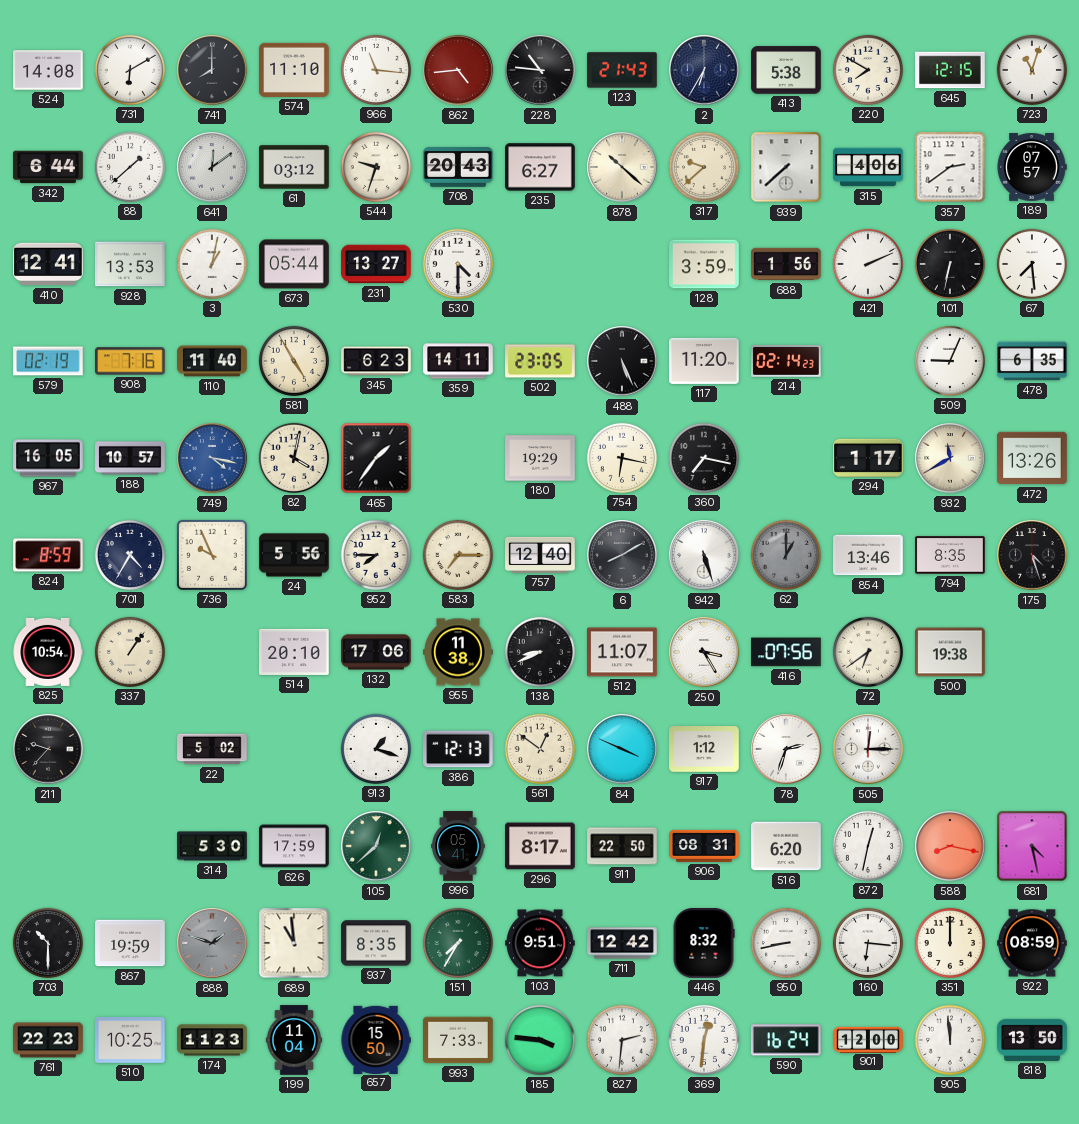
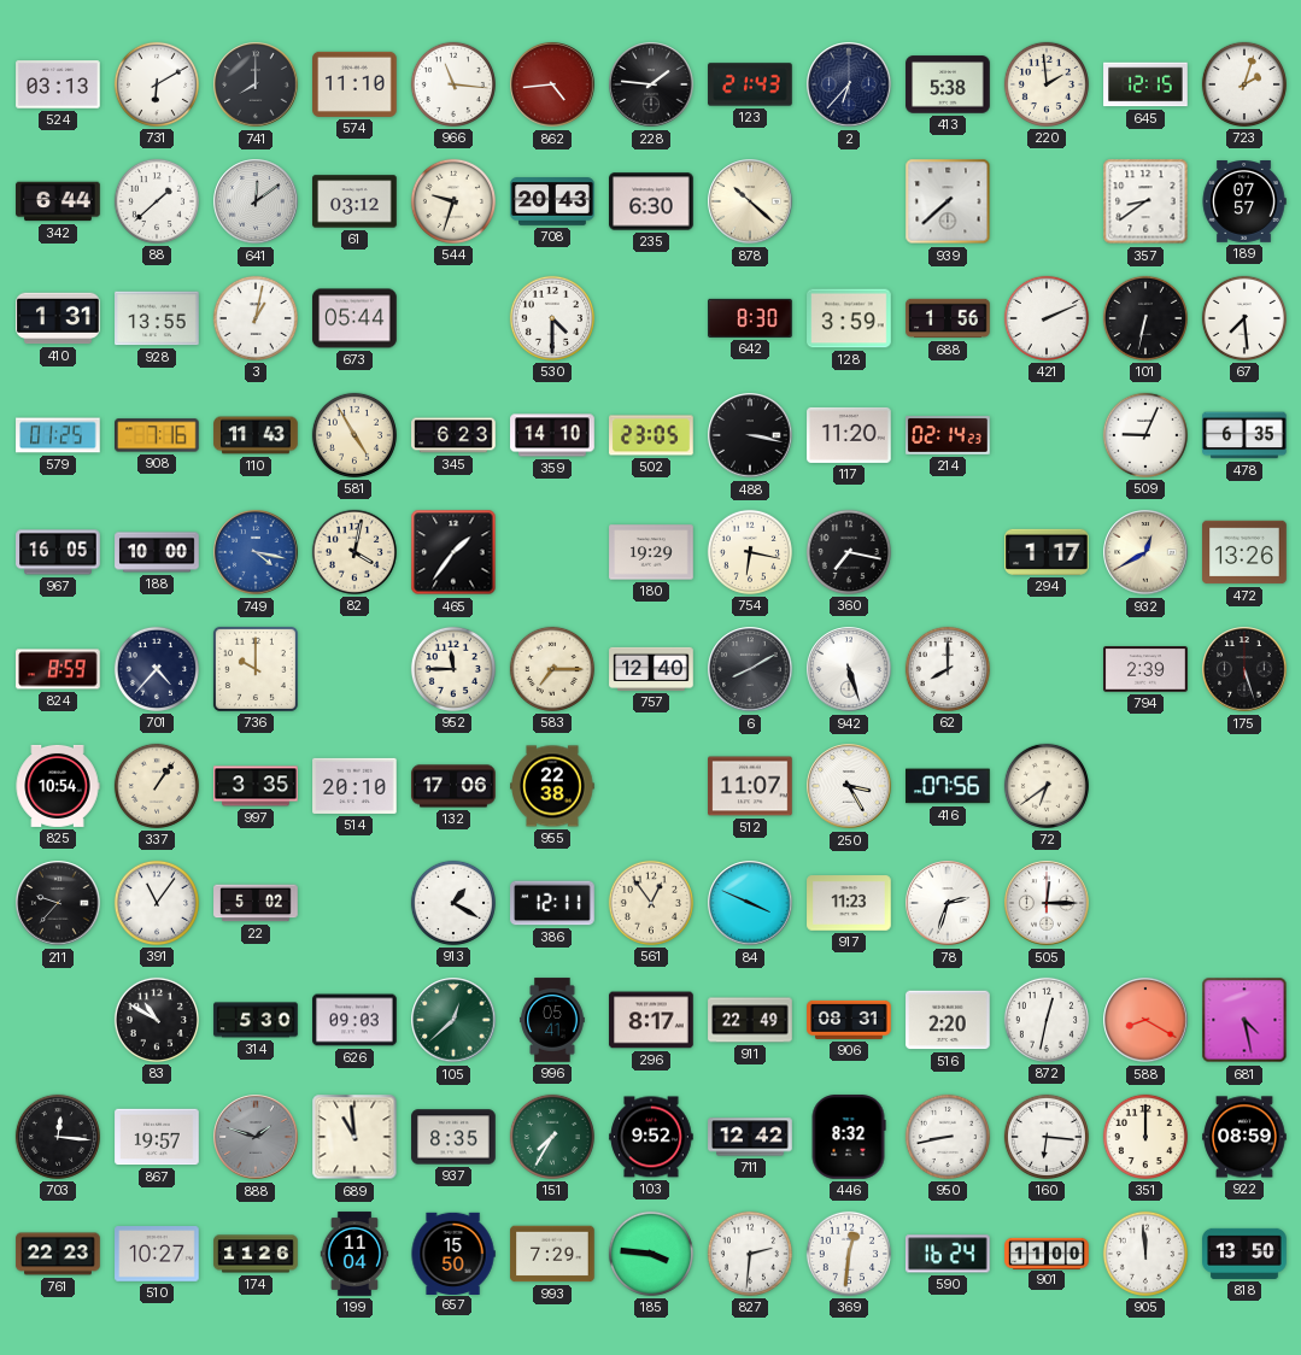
524: 14:08 -> 03:13 (58, 84)
228: 10:46 -> 1:46 (651, 84)
2: 6:35 -> 6:37 (849, 84)
220: 7:50 -> 1:59 (1047, 84)
723: 11:03 -> 2:03 (1244, 84)
235: 6:27 -> 6:30 (651, 201)
317: 9:38 -> none (704, 167)
315: 4:06 -> none (868, 167)
357: 2:39 -> 8:39 (1145, 201)
410: 12:41 -> 1:31 (58, 318)
928: 13:53 -> 13:55 (157, 318)
231: 13:27 -> none (376, 264)
642: none -> 8:30 (750, 318)
579: 02:19 -> 01:25 (58, 435)
110: 11:40 -> 11:43 (256, 435)
359: 14:11 -> 14:10 (552, 435)
488: 5:26 -> 3:17 (750, 435)
188: 10:57 -> 10:00 (157, 552)
932: 11:40 -> 12:40 (1145, 552)
701: 4:35 -> 4:37 (157, 669)
736: 9:56 -> 10:00 (256, 669)
24: 5:56 -> none (294, 555)
952: 7:45 -> 11:45 (453, 669)
62: 1:00 -> 8:00 (948, 669)
62 dial: grey -> white (948, 669)
854: 13:46 -> none (868, 555)
794: 8:35 -> 2:39 (1145, 669)
175: 4:27 -> 5:27 (1244, 669)
997: none -> 3:35 (256, 786)
955: 11:38 -> 22:38 (552, 786)
138: 8:41 -> none (540, 652)
500: 19:38 -> none (950, 652)
391: none -> 11:06 (157, 903)
913: 1:18 -> 1:20 (453, 903)
386: 12:13 -> 12:11 (552, 903)
561: 12:51 -> 12:54 (651, 903)
917: 1:12 -> 11:23 (849, 903)
83: none -> 10:50 (157, 1020)
626: 17:59 -> 09:03 (354, 1020)
911: 22:50 -> 22:49 (750, 1020)
516: 6:20 -> 2:20 (948, 1020)
588: 8:17 -> 8:20 (1145, 1020)
703: 10:30 -> 12:16 (58, 1137)
867: 19:59 -> 19:57 (157, 1137)
103: 9:51 -> 9:52 (651, 1137)
510: 10:25 -> 10:27 (157, 1255)
174: 11:23 -> 11:26 (256, 1254)
993: 7:33 -> 7:29 (552, 1254)
901: 12:00 -> 11:00 (1047, 1253)
